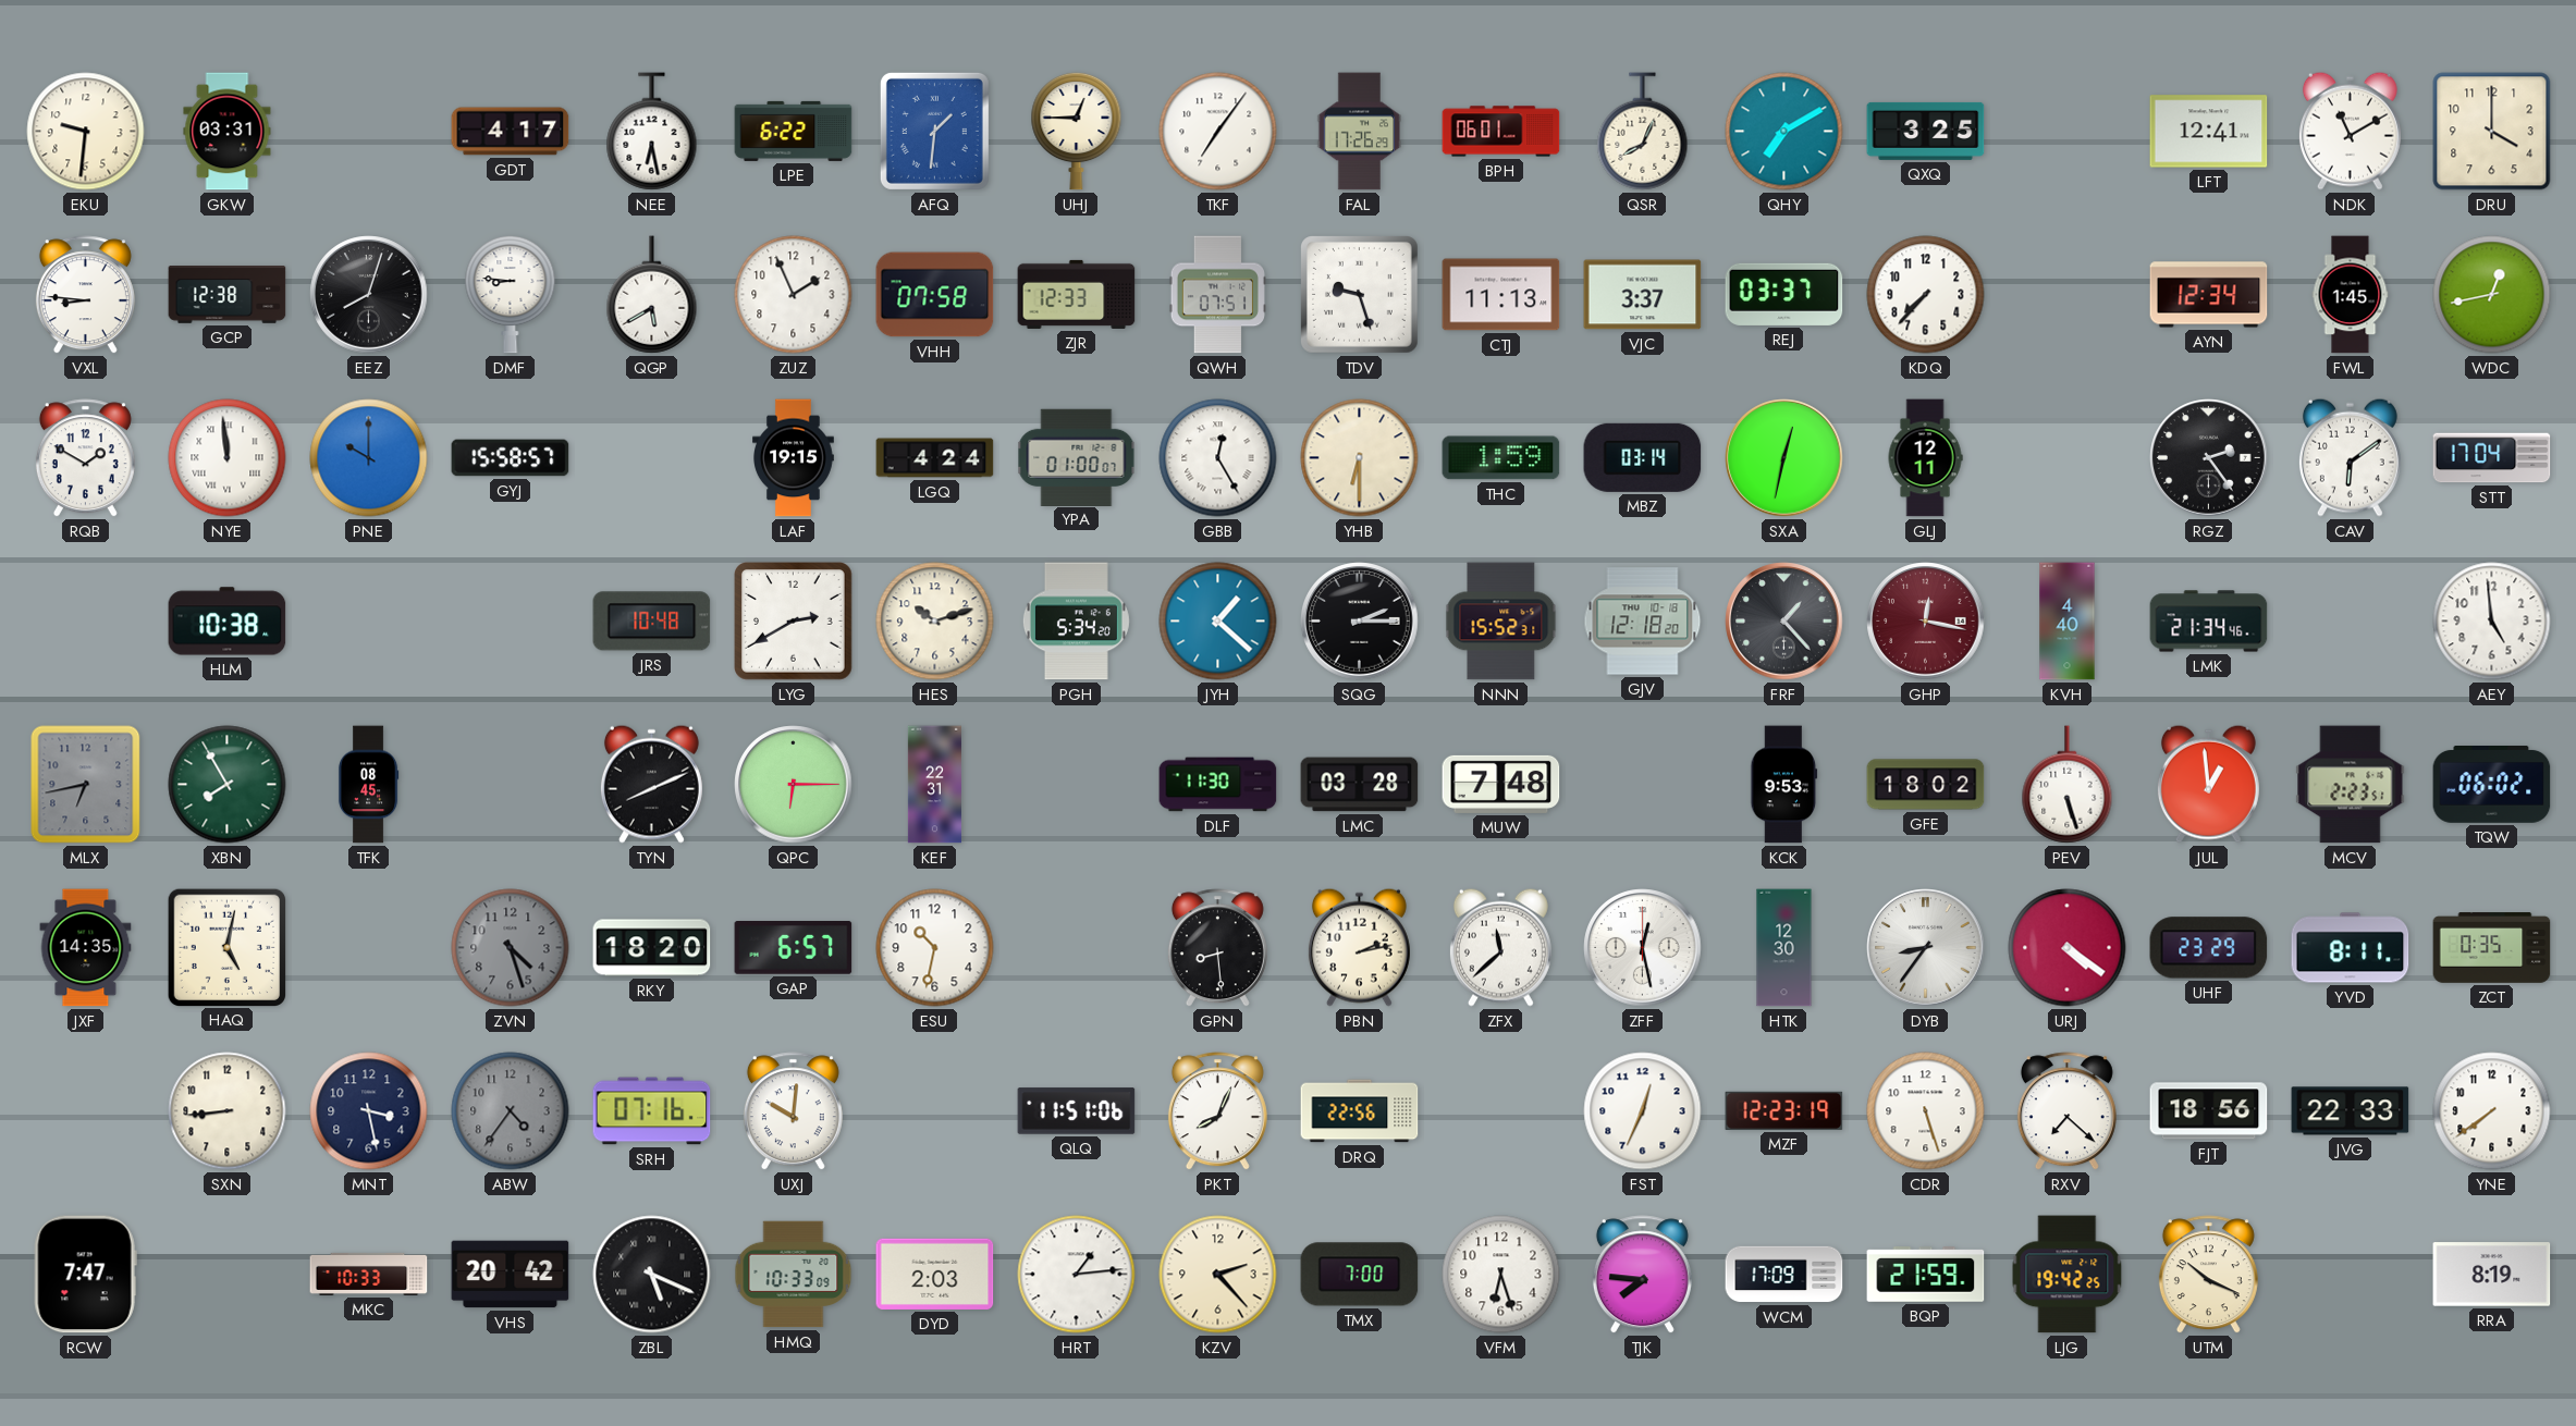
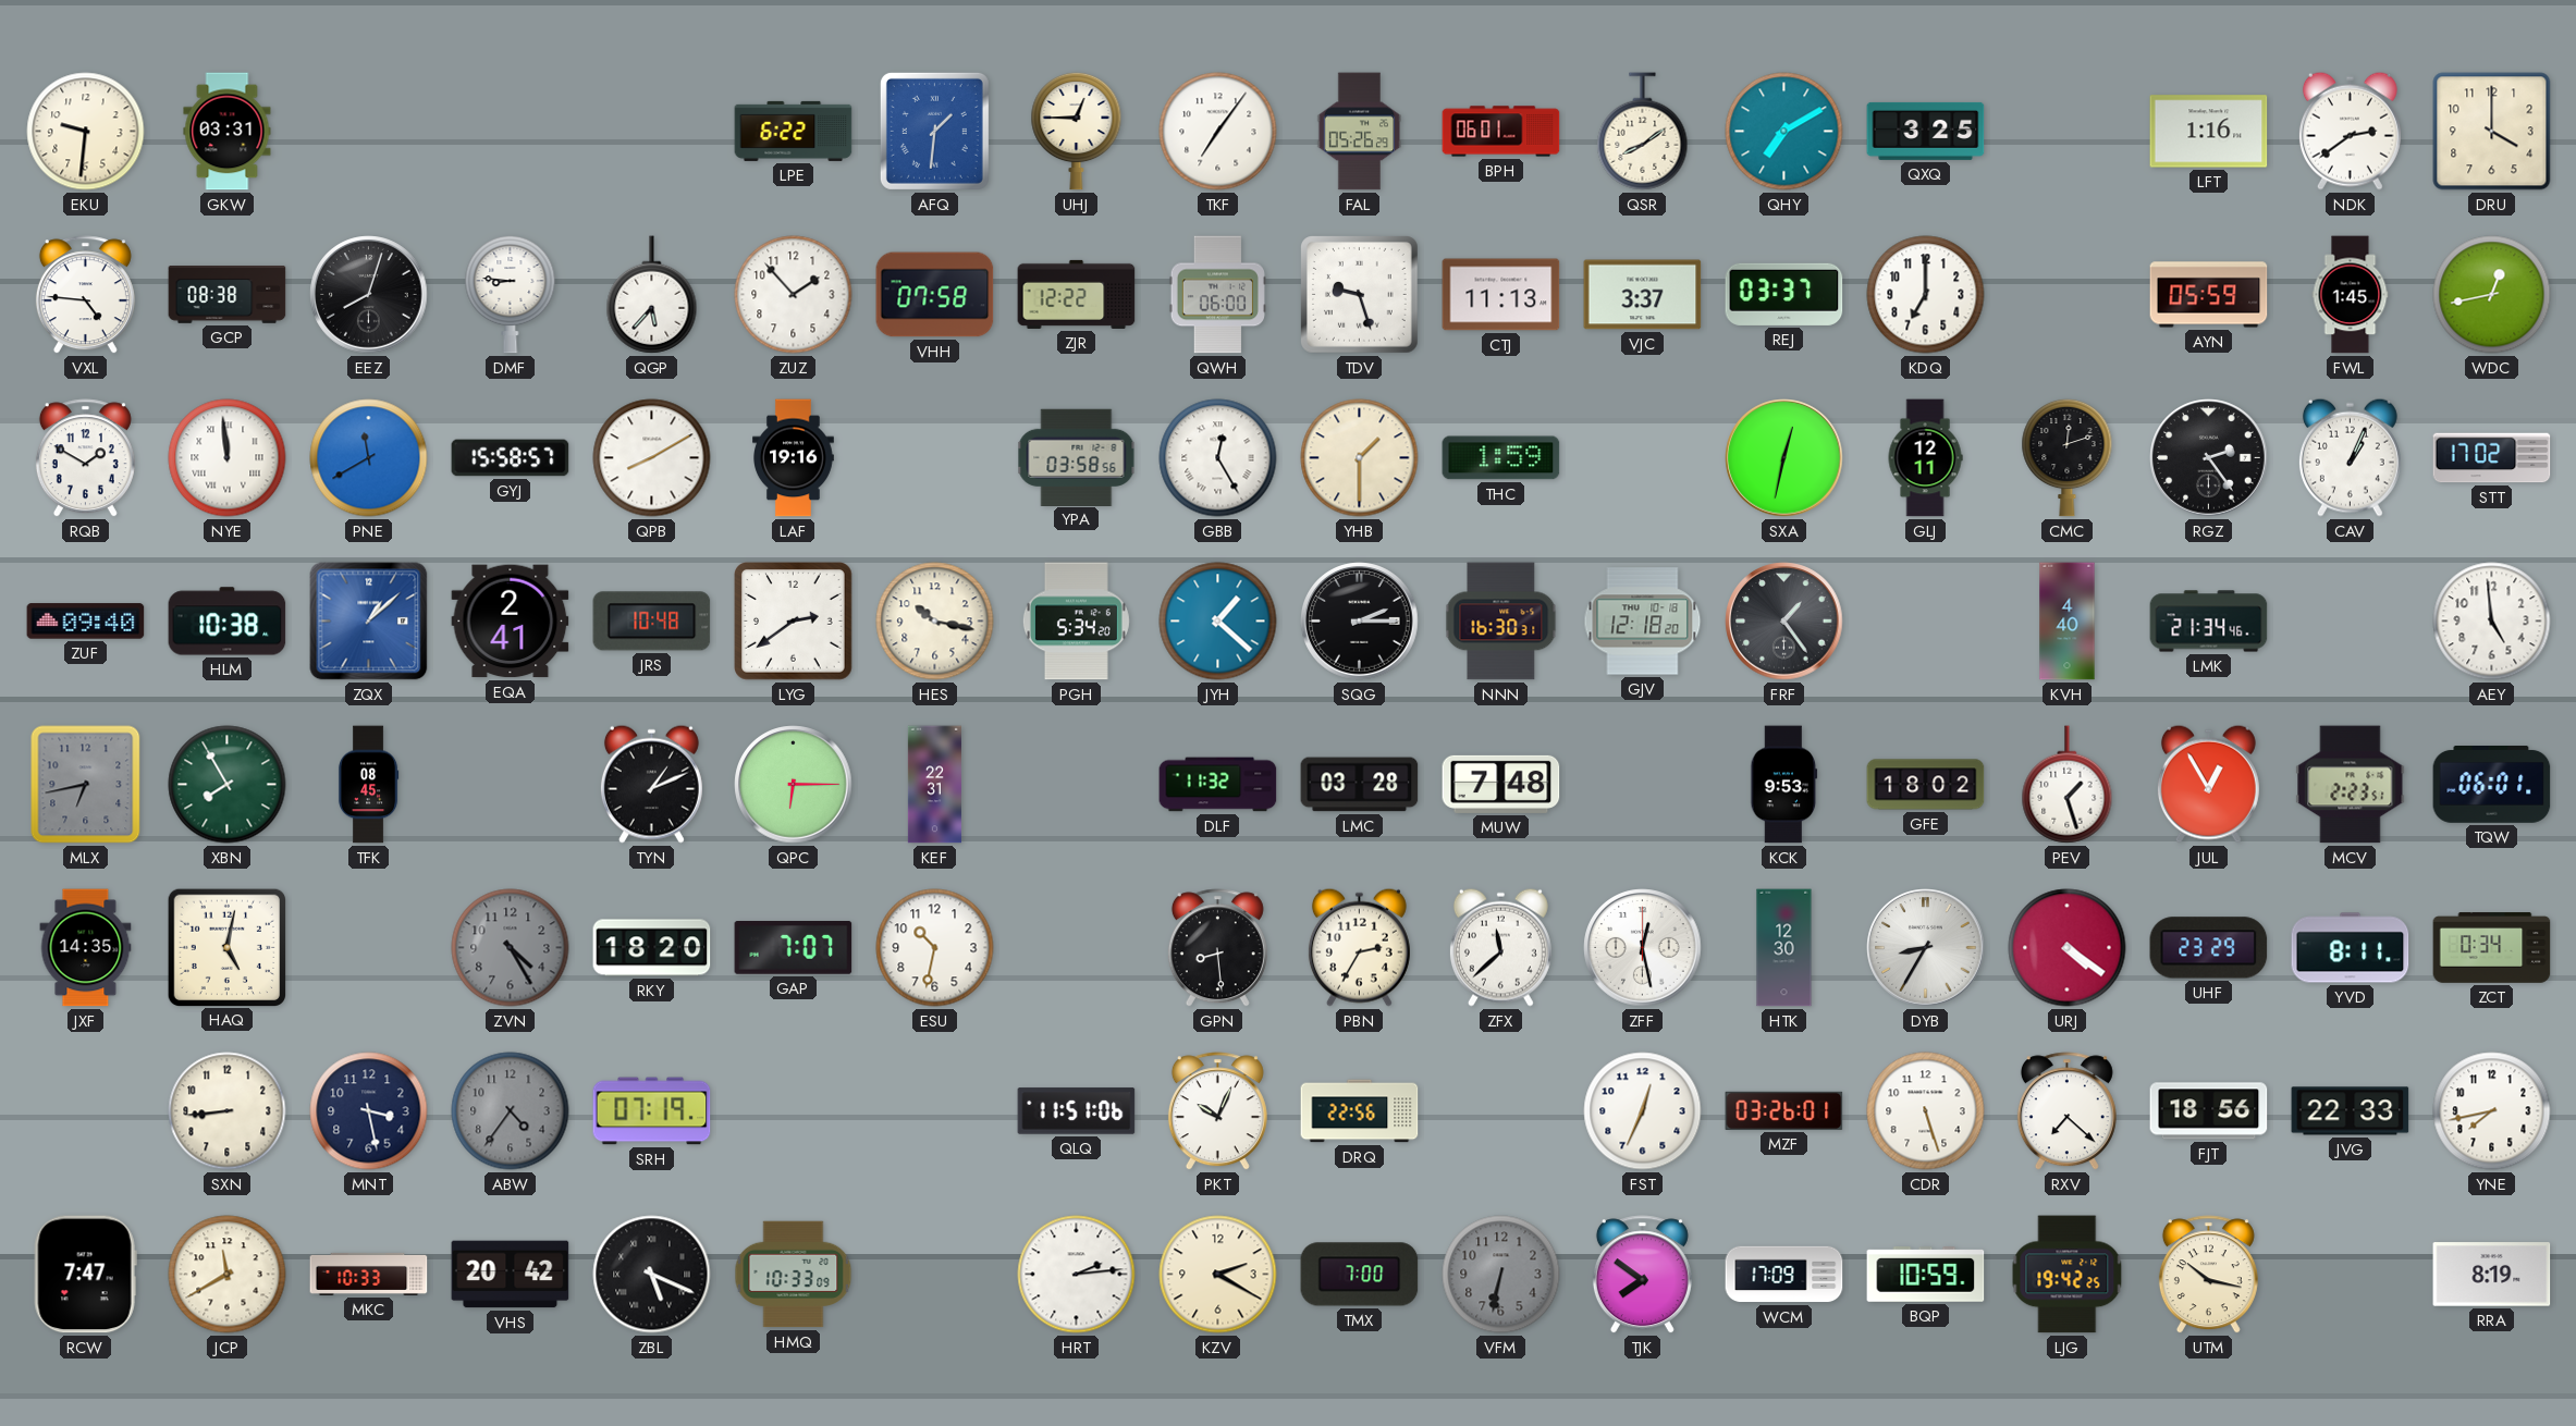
GDT: 4:17 -> none (511, 132)
NEE: 6:28 -> none (652, 132)
FAL: 17:26 -> 05:26 (1360, 132)
QSR: 8:04 -> 8:09 (1643, 132)
LFT: 12:41 -> 1:16 (2209, 132)
NDK: 11:10 -> 2:39 (2350, 131)
VXL: 8:46 -> 4:46 (85, 295)
GCP: 12:38 -> 08:38 (228, 295)
QGP: 5:40 -> 5:37 (652, 295)
ZUZ: 1:56 -> 1:53 (794, 295)
ZJR: 12:33 -> 12:22 (1077, 294)
QWH: 07:51 -> 06:00 (1217, 295)
KDQ: 7:37 -> 7:00 (1926, 295)
AYN: 12:34 -> 05:59 (2209, 295)
PNE: 10:00 -> 11:40 (369, 458)
QPB: none -> 8:10 (652, 458)
LAF: 19:15 -> 19:16 (794, 458)
LGQ: 4:24 -> none (935, 458)
YPA: 01:00 -> 03:58 (1077, 457)
YHB: 6:30 -> 1:30 (1360, 458)
MBZ: 03:14 -> none (1643, 457)
CMC: none -> 12:12 (2068, 457)
CAV: 6:09 -> 1:04 (2350, 457)
STT: 17:04 -> 17:02 (2492, 458)
ZUF: none -> 09:40 (86, 622)
ZQX: none -> 1:08 (369, 622)
EQA: none -> 2:41 (511, 622)
LYG: 2:40 -> 2:39 (794, 622)
HES: 10:12 -> 10:17 (935, 622)
NNN: 15:52 -> 16:30 (1501, 622)
FRF: 1:23 -> 1:24 (1784, 622)
GHP: 12:17 -> none (1926, 622)
TYN: 8:11 -> 1:11 (651, 784)
DLF: 11:30 -> 11:32 (1218, 785)
PEV: 5:27 -> 1:27 (2068, 785)
JUL: 12:59 -> 12:55 (2208, 784)
TQW: 06:02 -> 06:01 (2492, 785)
ZVN: 4:27 -> 4:25 (511, 948)
GAP: 6:57 -> 7:07 (794, 948)
PBN: 2:13 -> 2:35 (1359, 947)
DYB: 8:36 -> 8:35 (1926, 948)
ZCT: 0:35 -> 0:34 (2492, 948)
SRH: 07:16 -> 07:19 (652, 1111)
UXJ: 10:01 -> none (793, 1111)
PKT: 8:04 -> 10:04 (1217, 1111)
MZF: 12:23 -> 03:26 (1784, 1110)
YNE: 7:39 -> 7:43 (2492, 1111)
JCP: none -> 11:40 (228, 1275)
DYD: 2:03 -> none (935, 1274)
HRT: 1:14 -> 2:14 (1077, 1275)
KZV: 2:23 -> 2:20 (1218, 1275)
VFM: 6:27 -> 6:32 (1501, 1275)
VFM dial: white -> grey (1501, 1275)
TJK: 7:46 -> 7:51 (1642, 1275)
BQP: 21:59 -> 10:59 (1926, 1275)
UTM: 10:19 -> 10:17 (2208, 1275)
